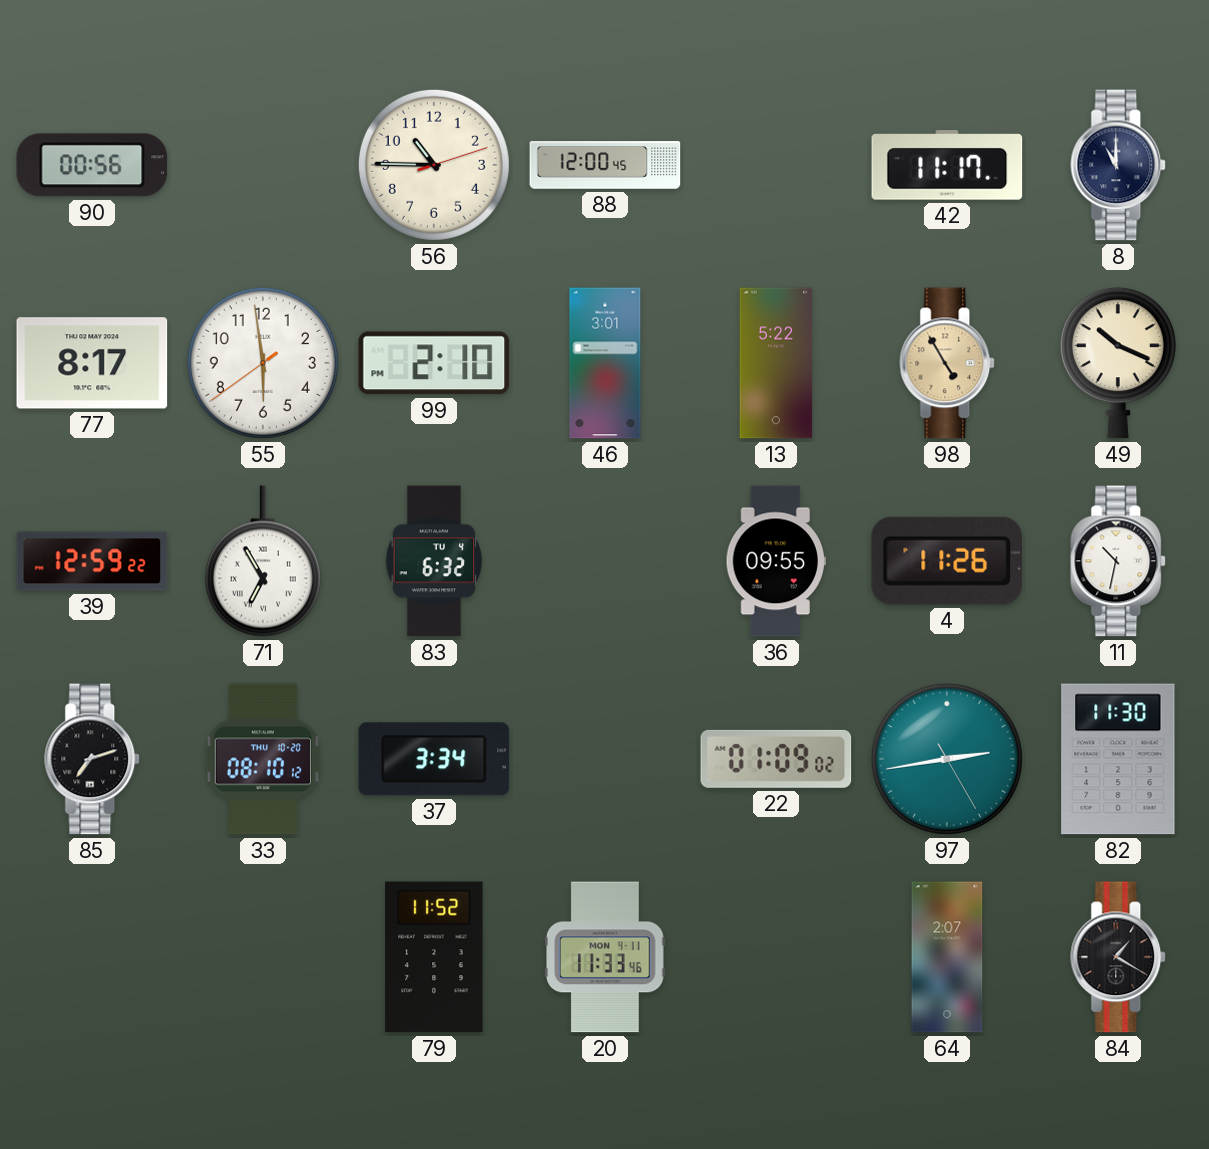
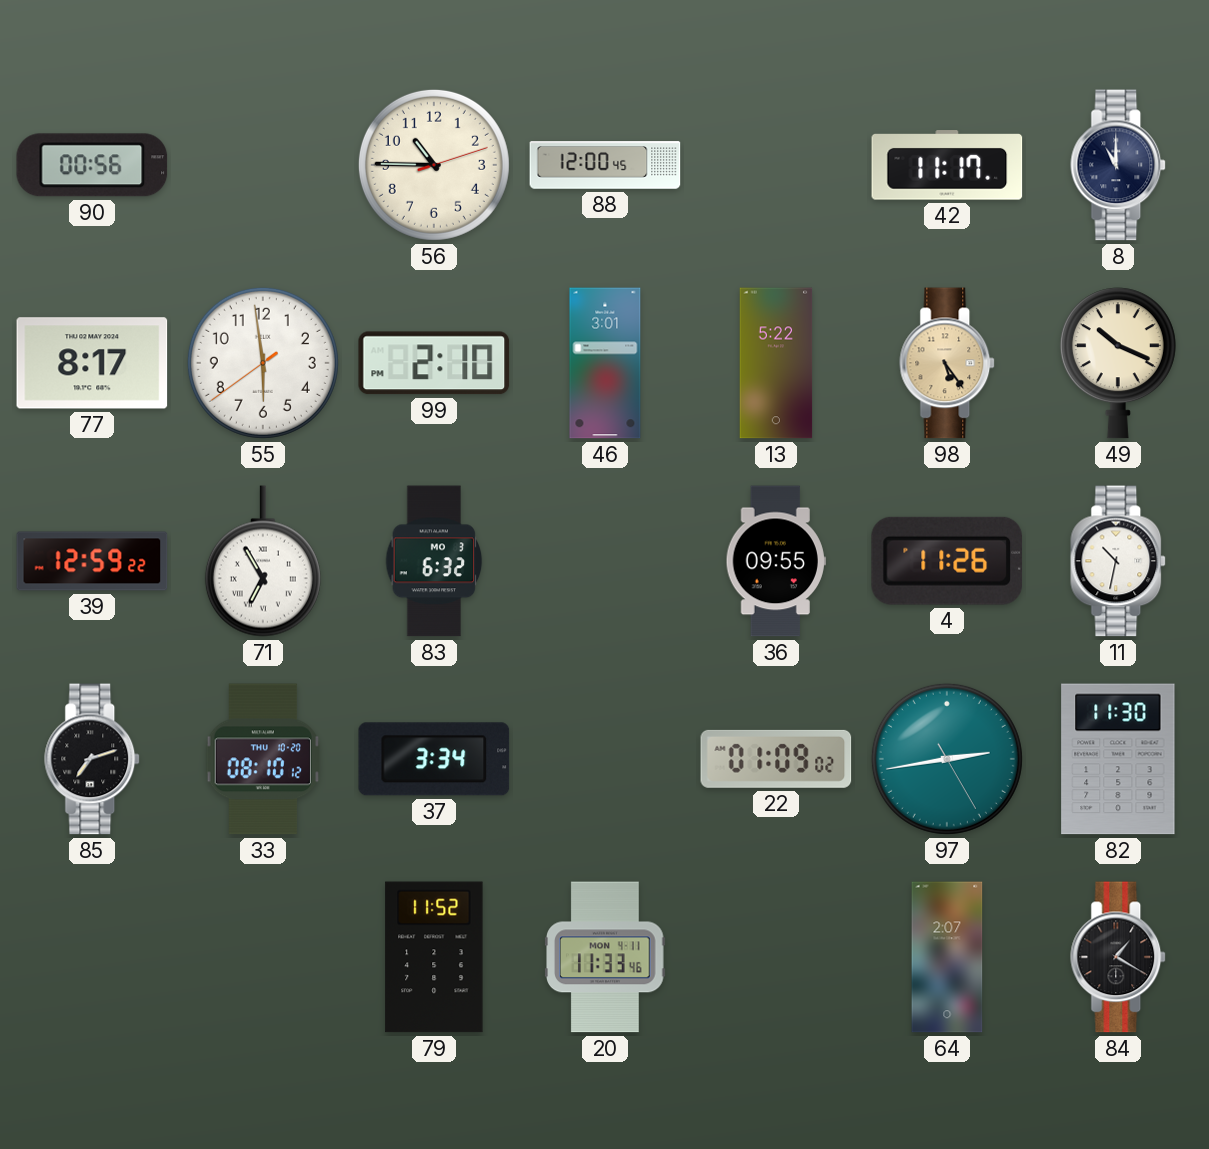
98: 4:55 -> 5:24 (948, 363)
83 date: TU 4 -> MO 3 (434, 561)
